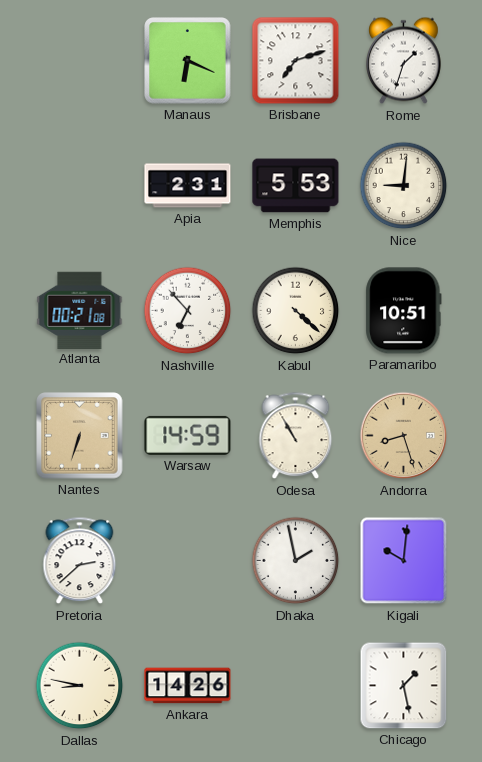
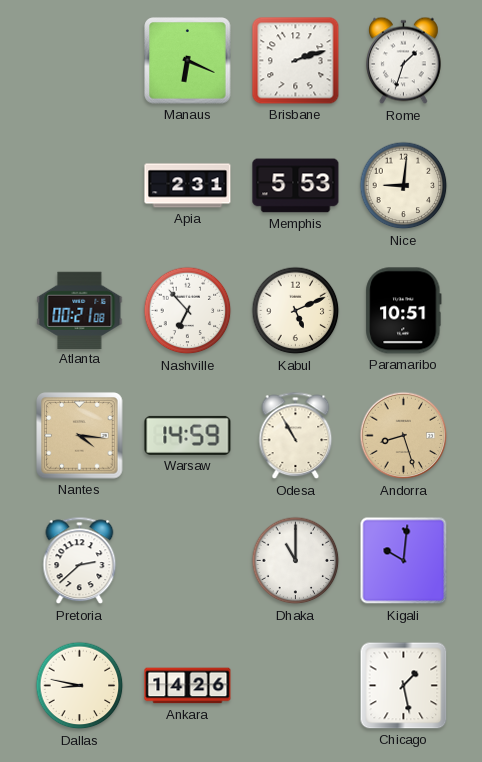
Brisbane: 7:12 -> 2:12 (296, 61)
Kabul: 4:22 -> 5:11 (296, 311)
Nantes: 6:33 -> 4:16 (80, 436)
Dhaka: 1:58 -> 11:00 (296, 561)
